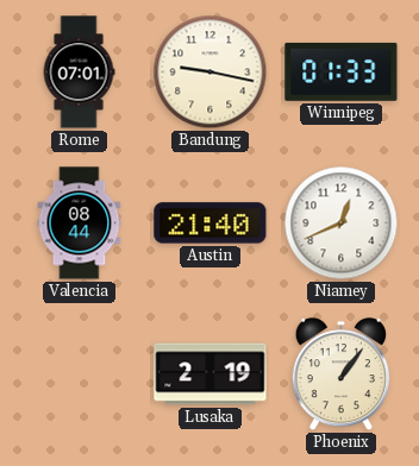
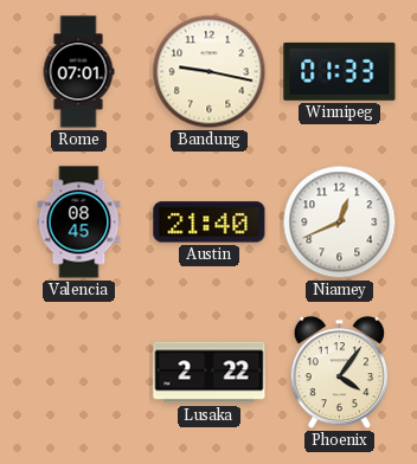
Valencia: 08:44 -> 08:45 (79, 223)
Lusaka: 2:19 -> 2:22 (210, 373)
Phoenix: 1:06 -> 4:06 (339, 373)
